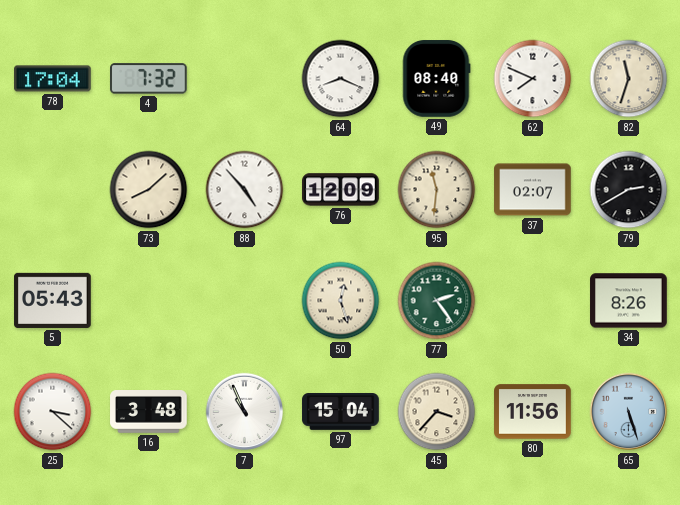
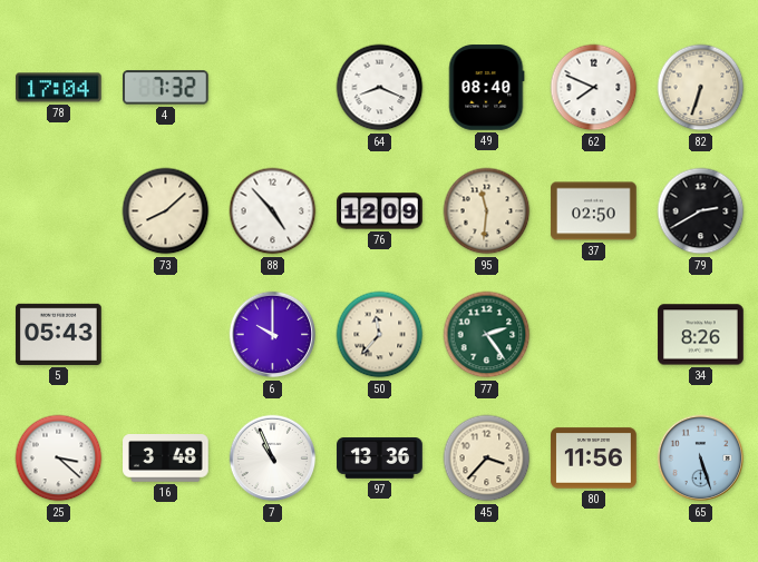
82: 11:33 -> 6:33 (701, 88)
37: 02:07 -> 02:50 (594, 211)
6: none -> 10:00 (273, 335)
50: 12:27 -> 11:37 (380, 335)
97: 15:04 -> 13:36 (380, 459)
